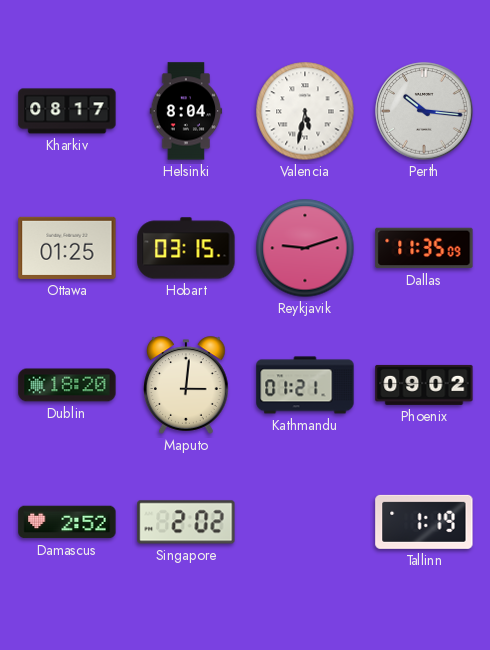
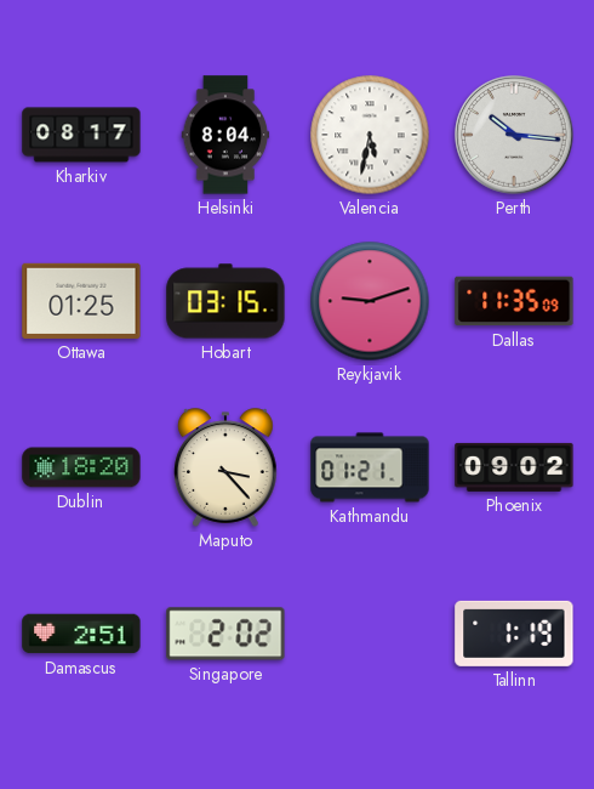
Maputo: 3:01 -> 3:23 (225, 467)
Damascus: 2:52 -> 2:51 (81, 634)
